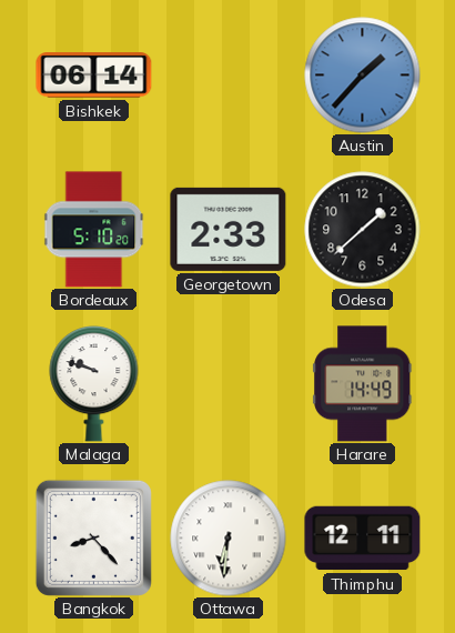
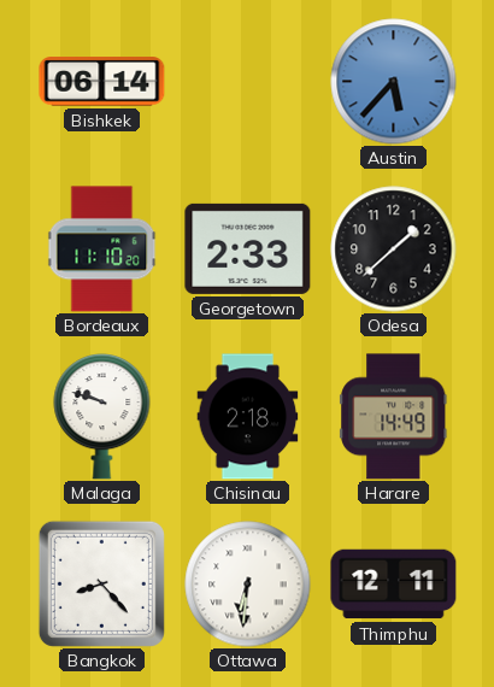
Austin: 1:37 -> 5:37 (394, 82)
Bordeaux: 5:10 -> 11:10 (102, 249)
Chisinau: none -> 2:18 (248, 417)
